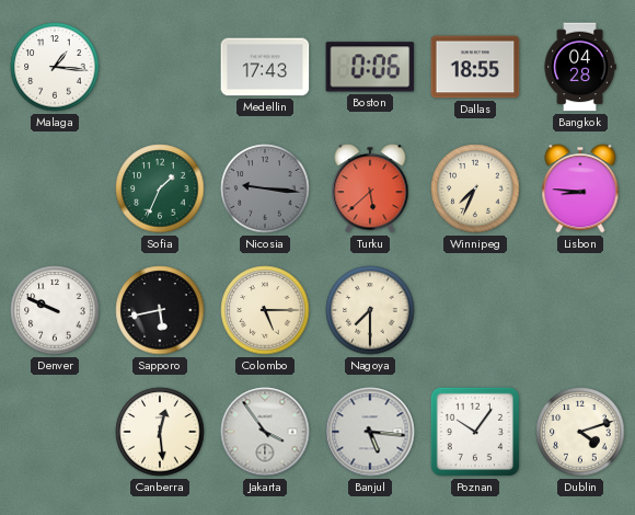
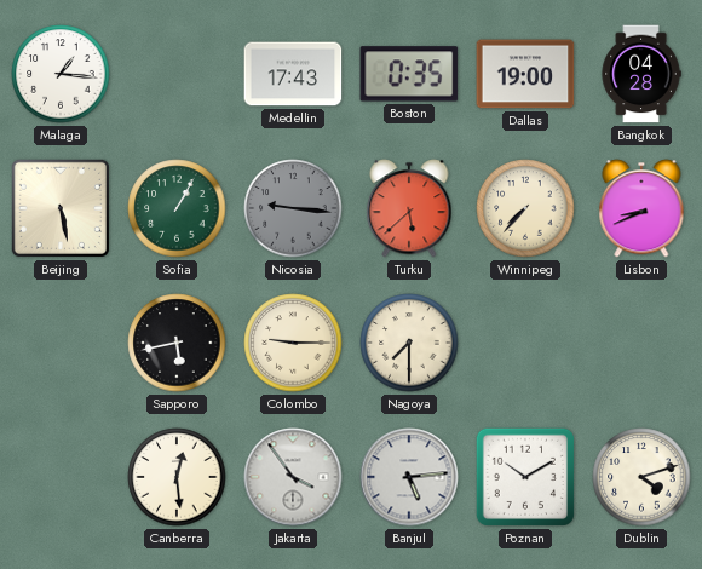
Boston: 0:06 -> 0:35 (409, 74)
Dallas: 18:55 -> 19:00 (525, 74)
Beijing: none -> 5:28 (61, 208)
Sofia: 1:34 -> 1:05 (177, 208)
Winnipeg: 7:34 -> 7:37 (525, 208)
Lisbon: 8:46 -> 8:41 (641, 208)
Denver: 9:49 -> none (55, 310)
Colombo: 5:15 -> 9:15 (293, 343)
Banjul: 5:16 -> 5:14 (409, 477)
Poznan: 10:06 -> 10:10 (524, 477)
